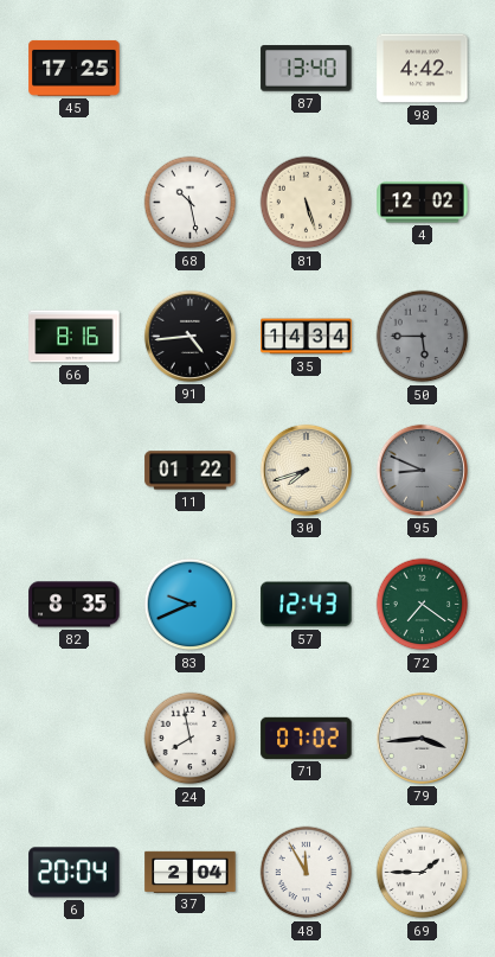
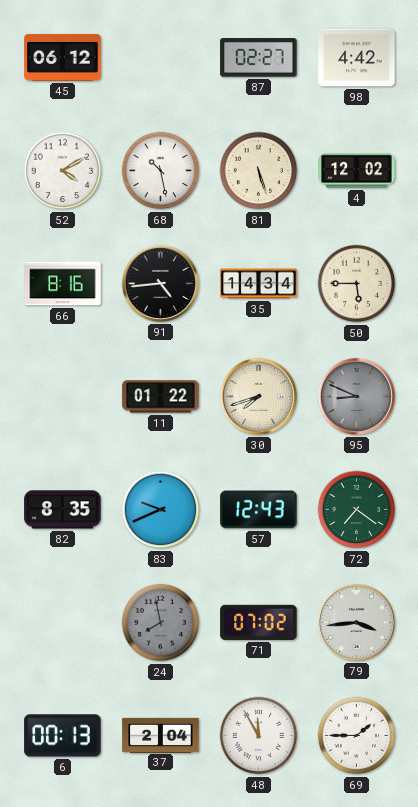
45: 17:25 -> 06:12 (63, 57)
87: 13:40 -> 02:27 (259, 58)
52: none -> 4:10 (63, 171)
50 dial: grey -> cream (357, 284)
24 dial: white -> grey (161, 623)
6: 20:04 -> 00:13 (63, 736)
